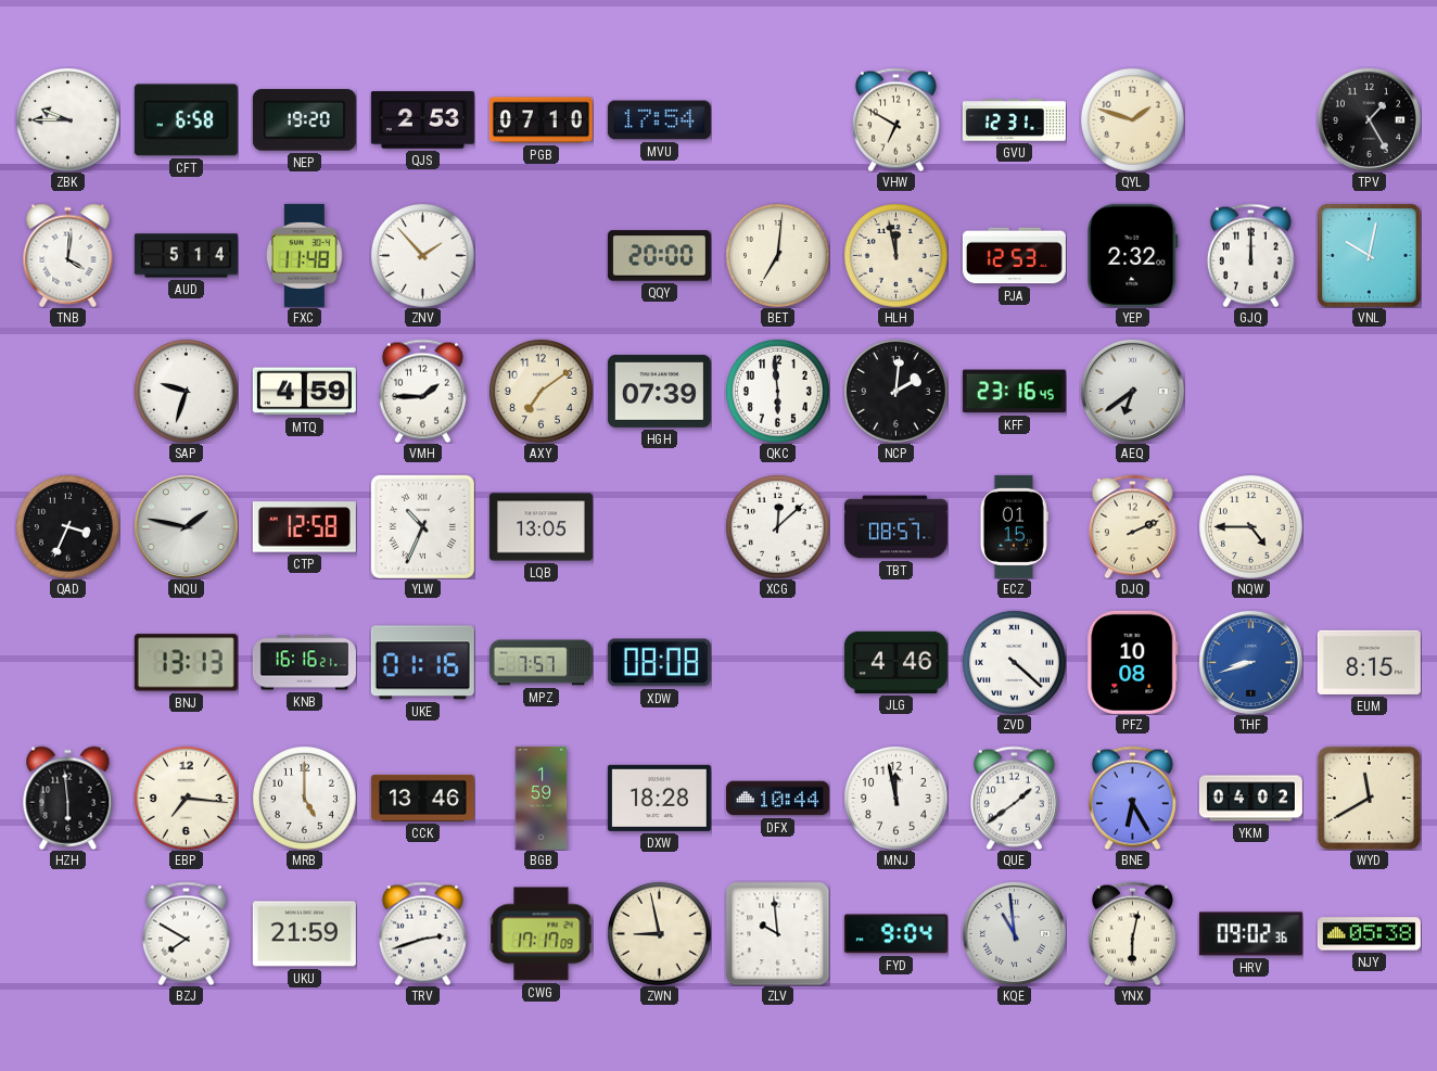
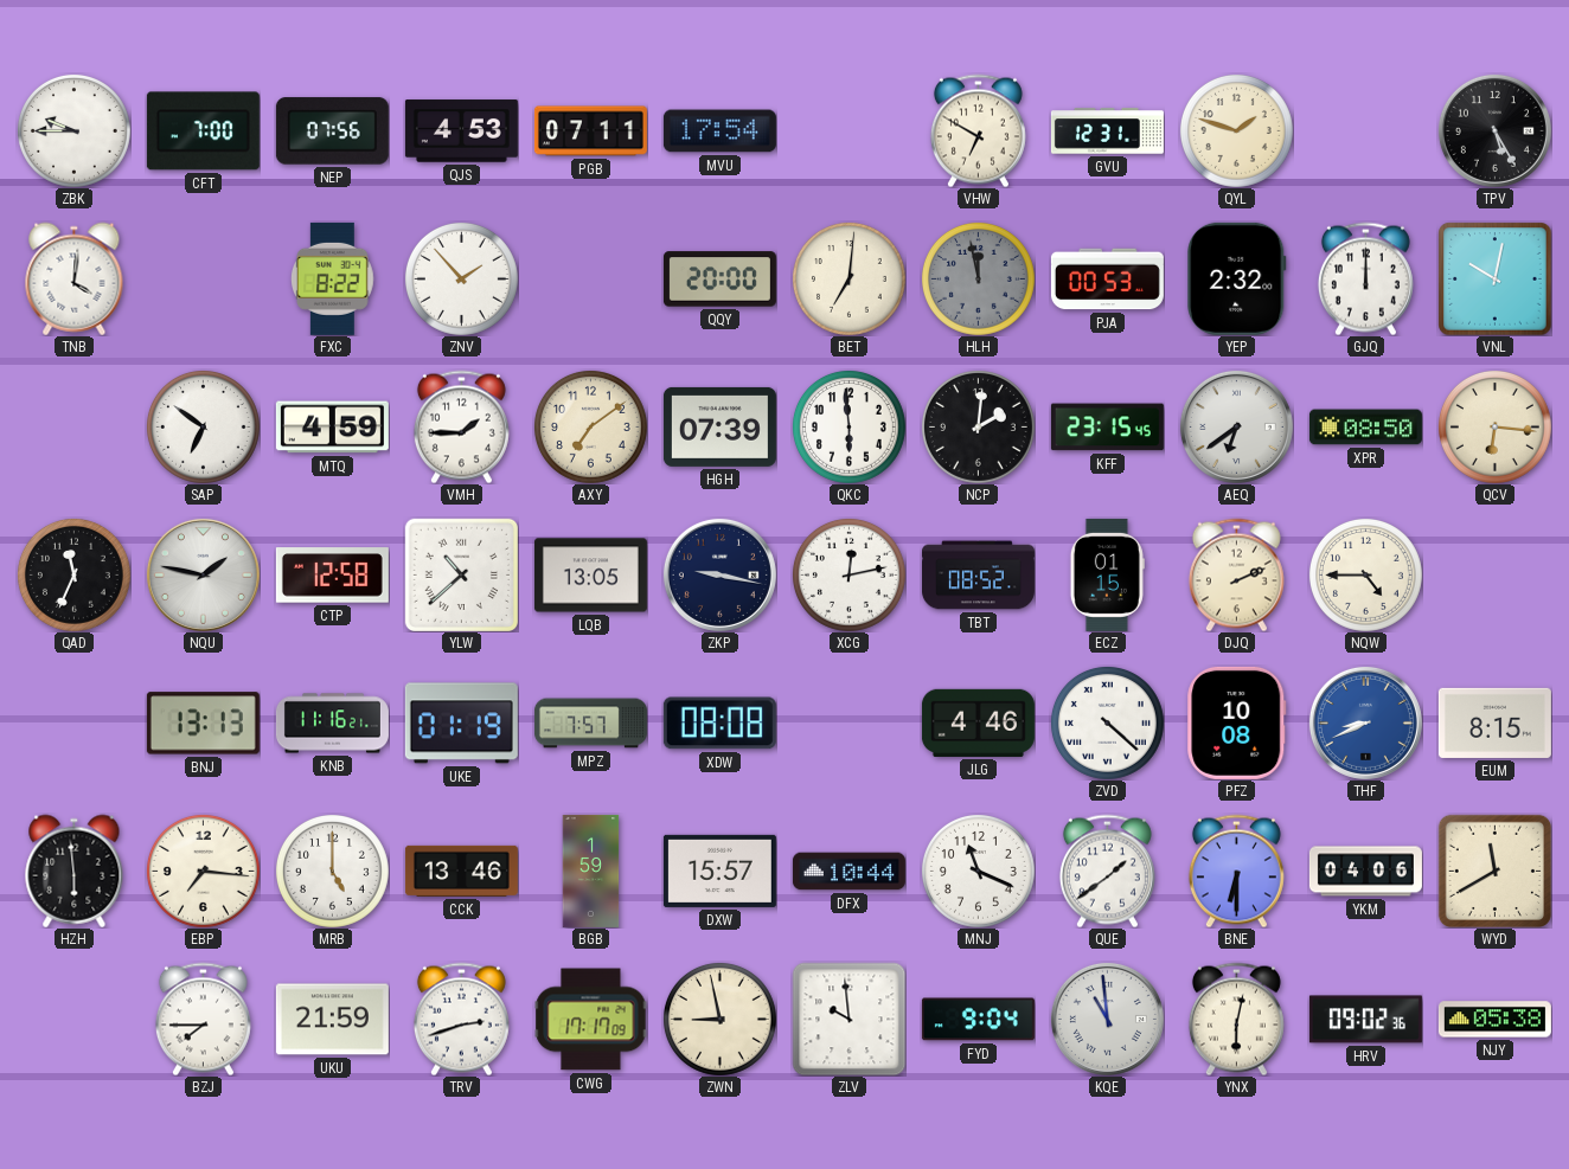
CFT: 6:58 -> 7:00 (203, 131)
NEP: 19:20 -> 07:56 (332, 131)
QJS: 2:53 -> 4:53 (461, 131)
PGB: 07:10 -> 07:11 (590, 131)
TPV: 1:25 -> 5:25 (1494, 130)
AUD: 5:14 -> none (186, 256)
FXC: 11:48 -> 8:22 (333, 278)
HLH dial: cream -> grey (978, 278)
PJA: 12:53 -> 00:53 (1107, 280)
SAP: 9:33 -> 6:51 (203, 426)
KFF: 23:16 -> 23:15 (1107, 428)
XPR: none -> 08:50 (1365, 428)
QCV: none -> 6:16 (1494, 426)
QAD: 3:34 -> 11:34 (73, 574)
YLW: 10:34 -> 10:38 (461, 574)
ZKP: none -> 9:17 (719, 574)
XCG: 12:08 -> 12:13 (848, 574)
TBT: 08:57 -> 08:52 (978, 576)
KNB: 16:16 -> 11:16 (332, 724)
UKE: 01:16 -> 01:19 (461, 724)
THF: 8:42 -> 8:41 (1365, 722)
DXW: 18:28 -> 15:57 (719, 871)
MNJ: 11:58 -> 11:19 (978, 871)
BNE: 6:25 -> 6:30 (1236, 871)
YKM: 04:02 -> 04:06 (1365, 872)
BZJ: 7:50 -> 7:45 (203, 1019)
